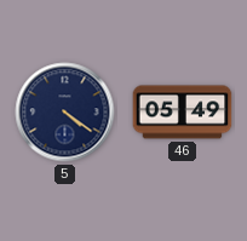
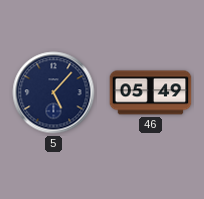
5: 4:21 -> 5:07 (54, 93)
